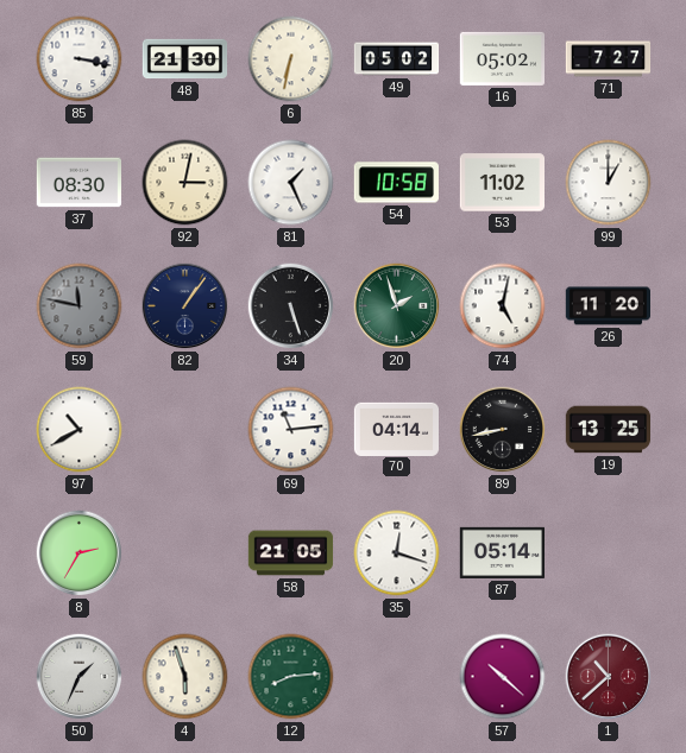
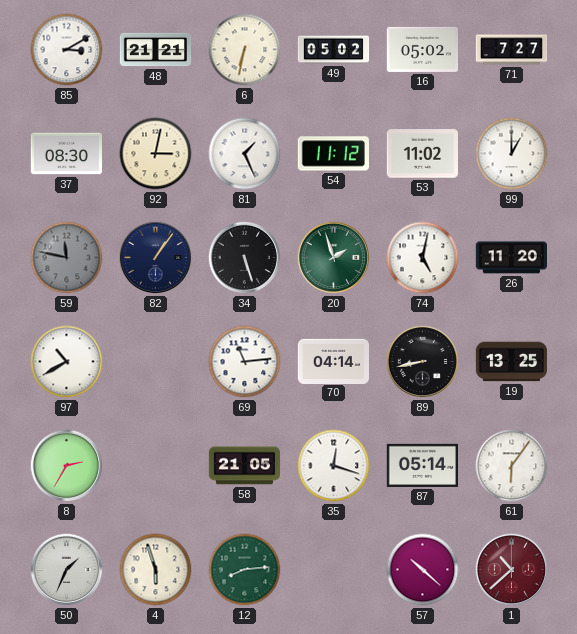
85: 3:17 -> 3:10 (67, 50)
48: 21:30 -> 21:21 (156, 50)
54: 10:58 -> 11:12 (333, 154)
61: none -> 6:06 (512, 466)
